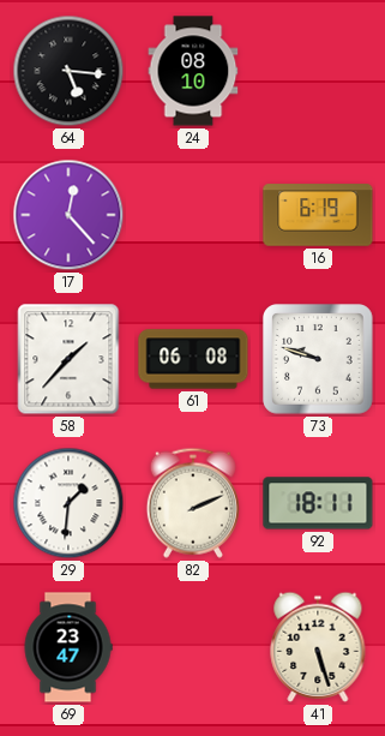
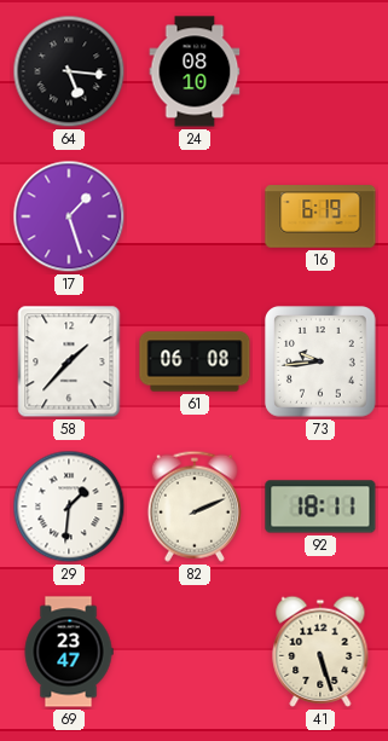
17: 12:23 -> 1:27 (69, 216)
73: 9:48 -> 9:44 (322, 363)
